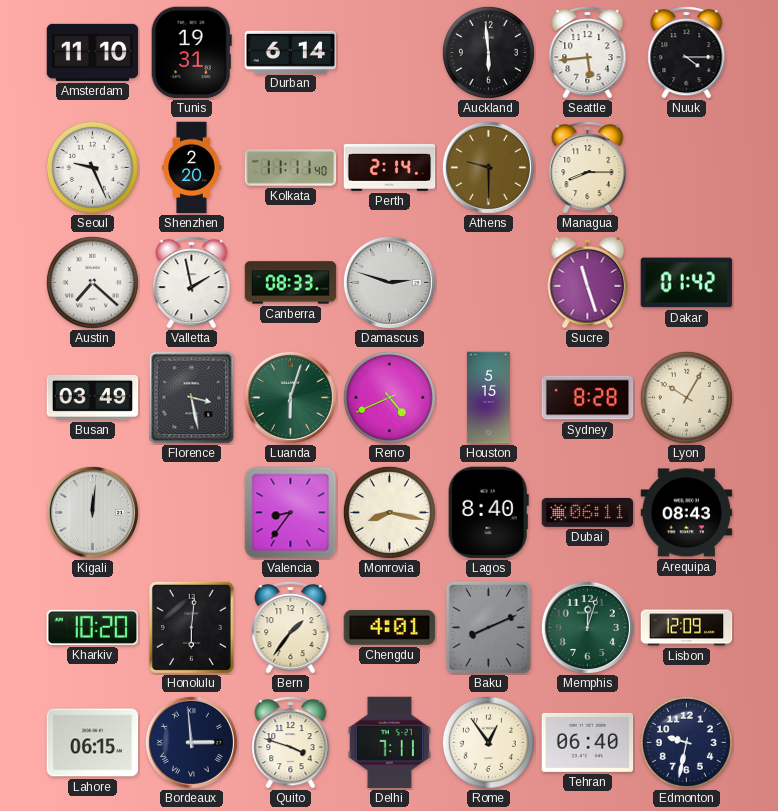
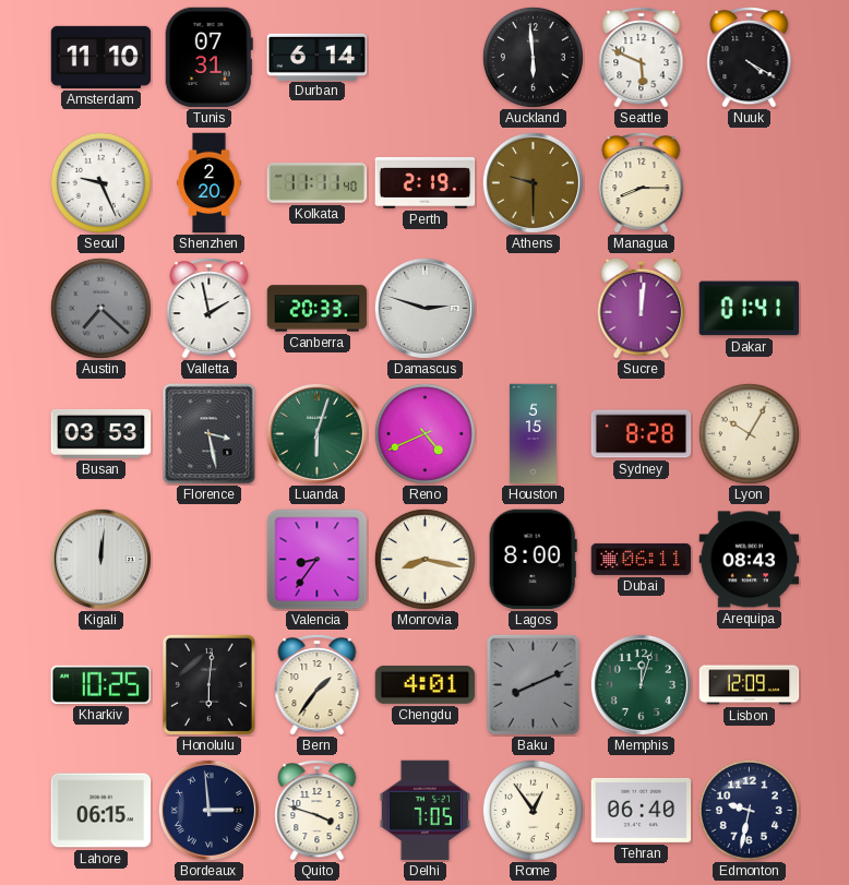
Tunis: 19:31 -> 07:31 (208, 58)
Seattle: 5:44 -> 5:49 (642, 58)
Nuuk: 4:15 -> 4:20 (750, 58)
Perth: 2:14 -> 2:19 (426, 182)
Austin dial: white -> grey (100, 308)
Canberra: 08:33 -> 20:33 (318, 309)
Sucre: 11:27 -> 12:01 (642, 308)
Dakar: 01:42 -> 01:41 (750, 309)
Busan: 03:49 -> 03:53 (101, 433)
Lagos: 8:40 -> 8:00 (533, 560)
Kharkiv: 10:20 -> 10:25 (101, 684)
Delhi: 7:11 -> 7:05 (424, 811)
